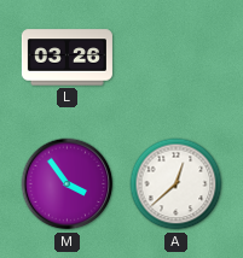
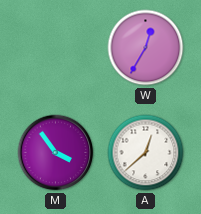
L: 03:26 -> none (66, 58)
W: none -> 12:35 (146, 48)
